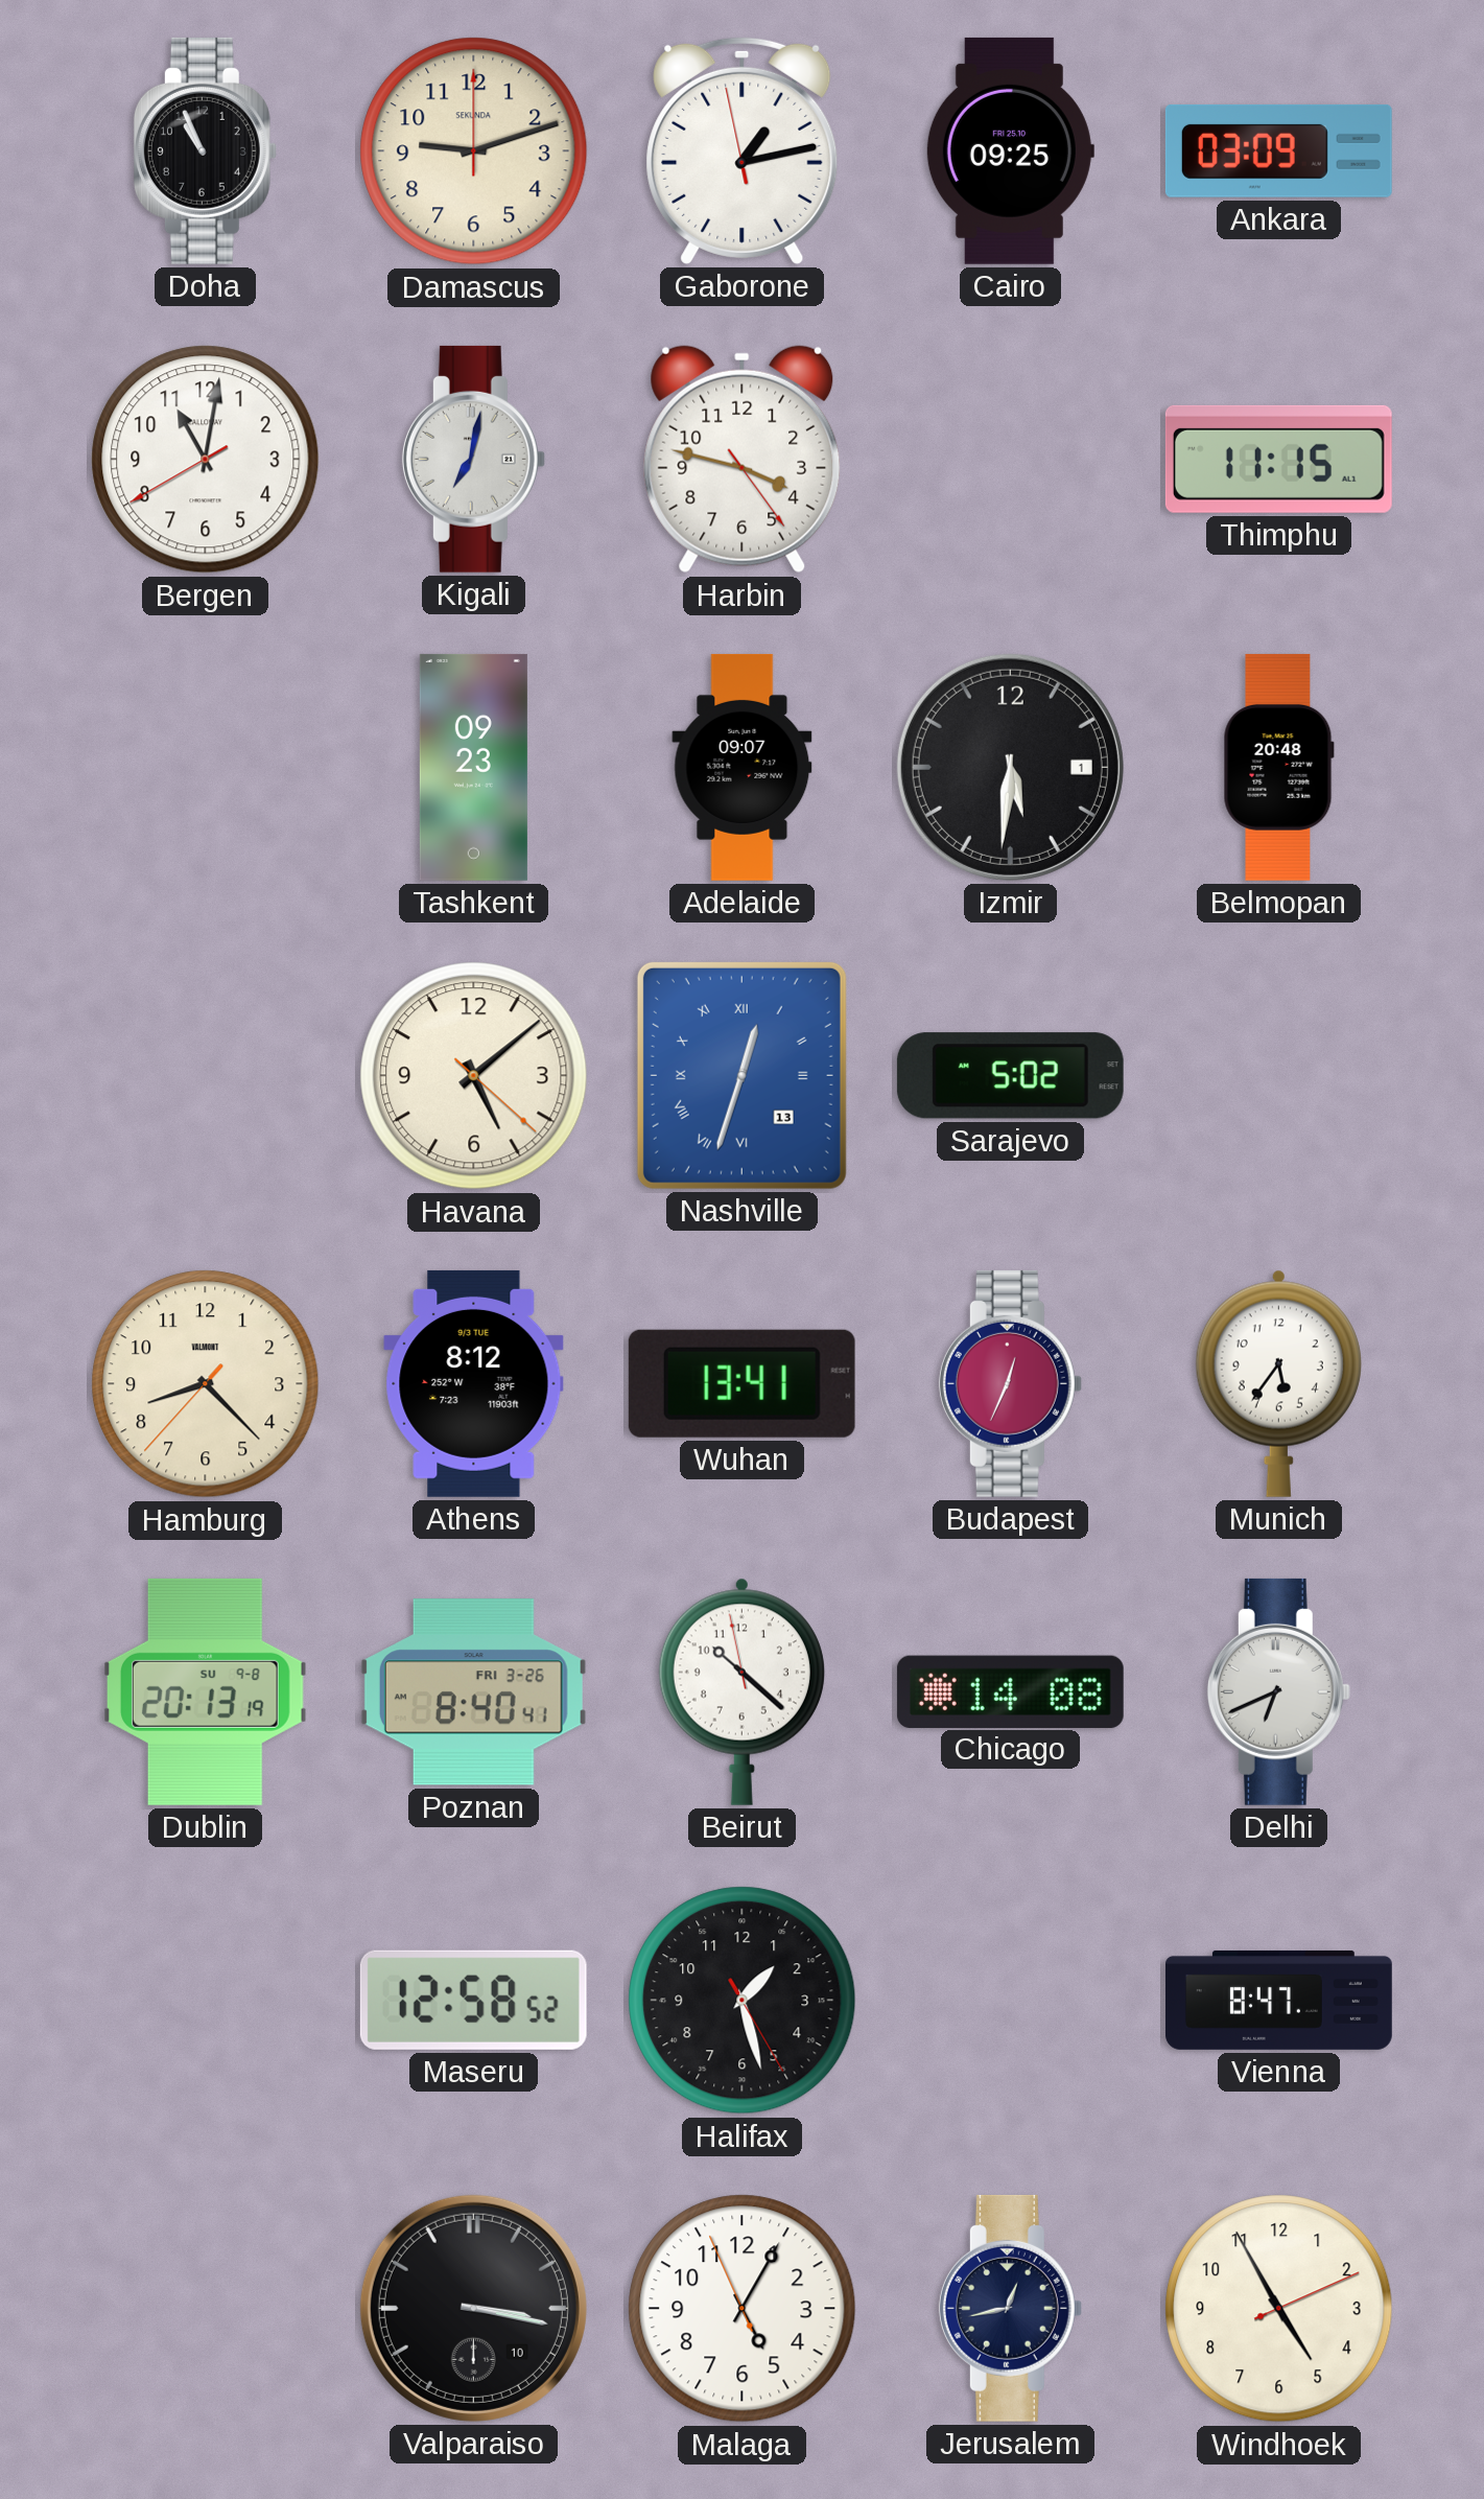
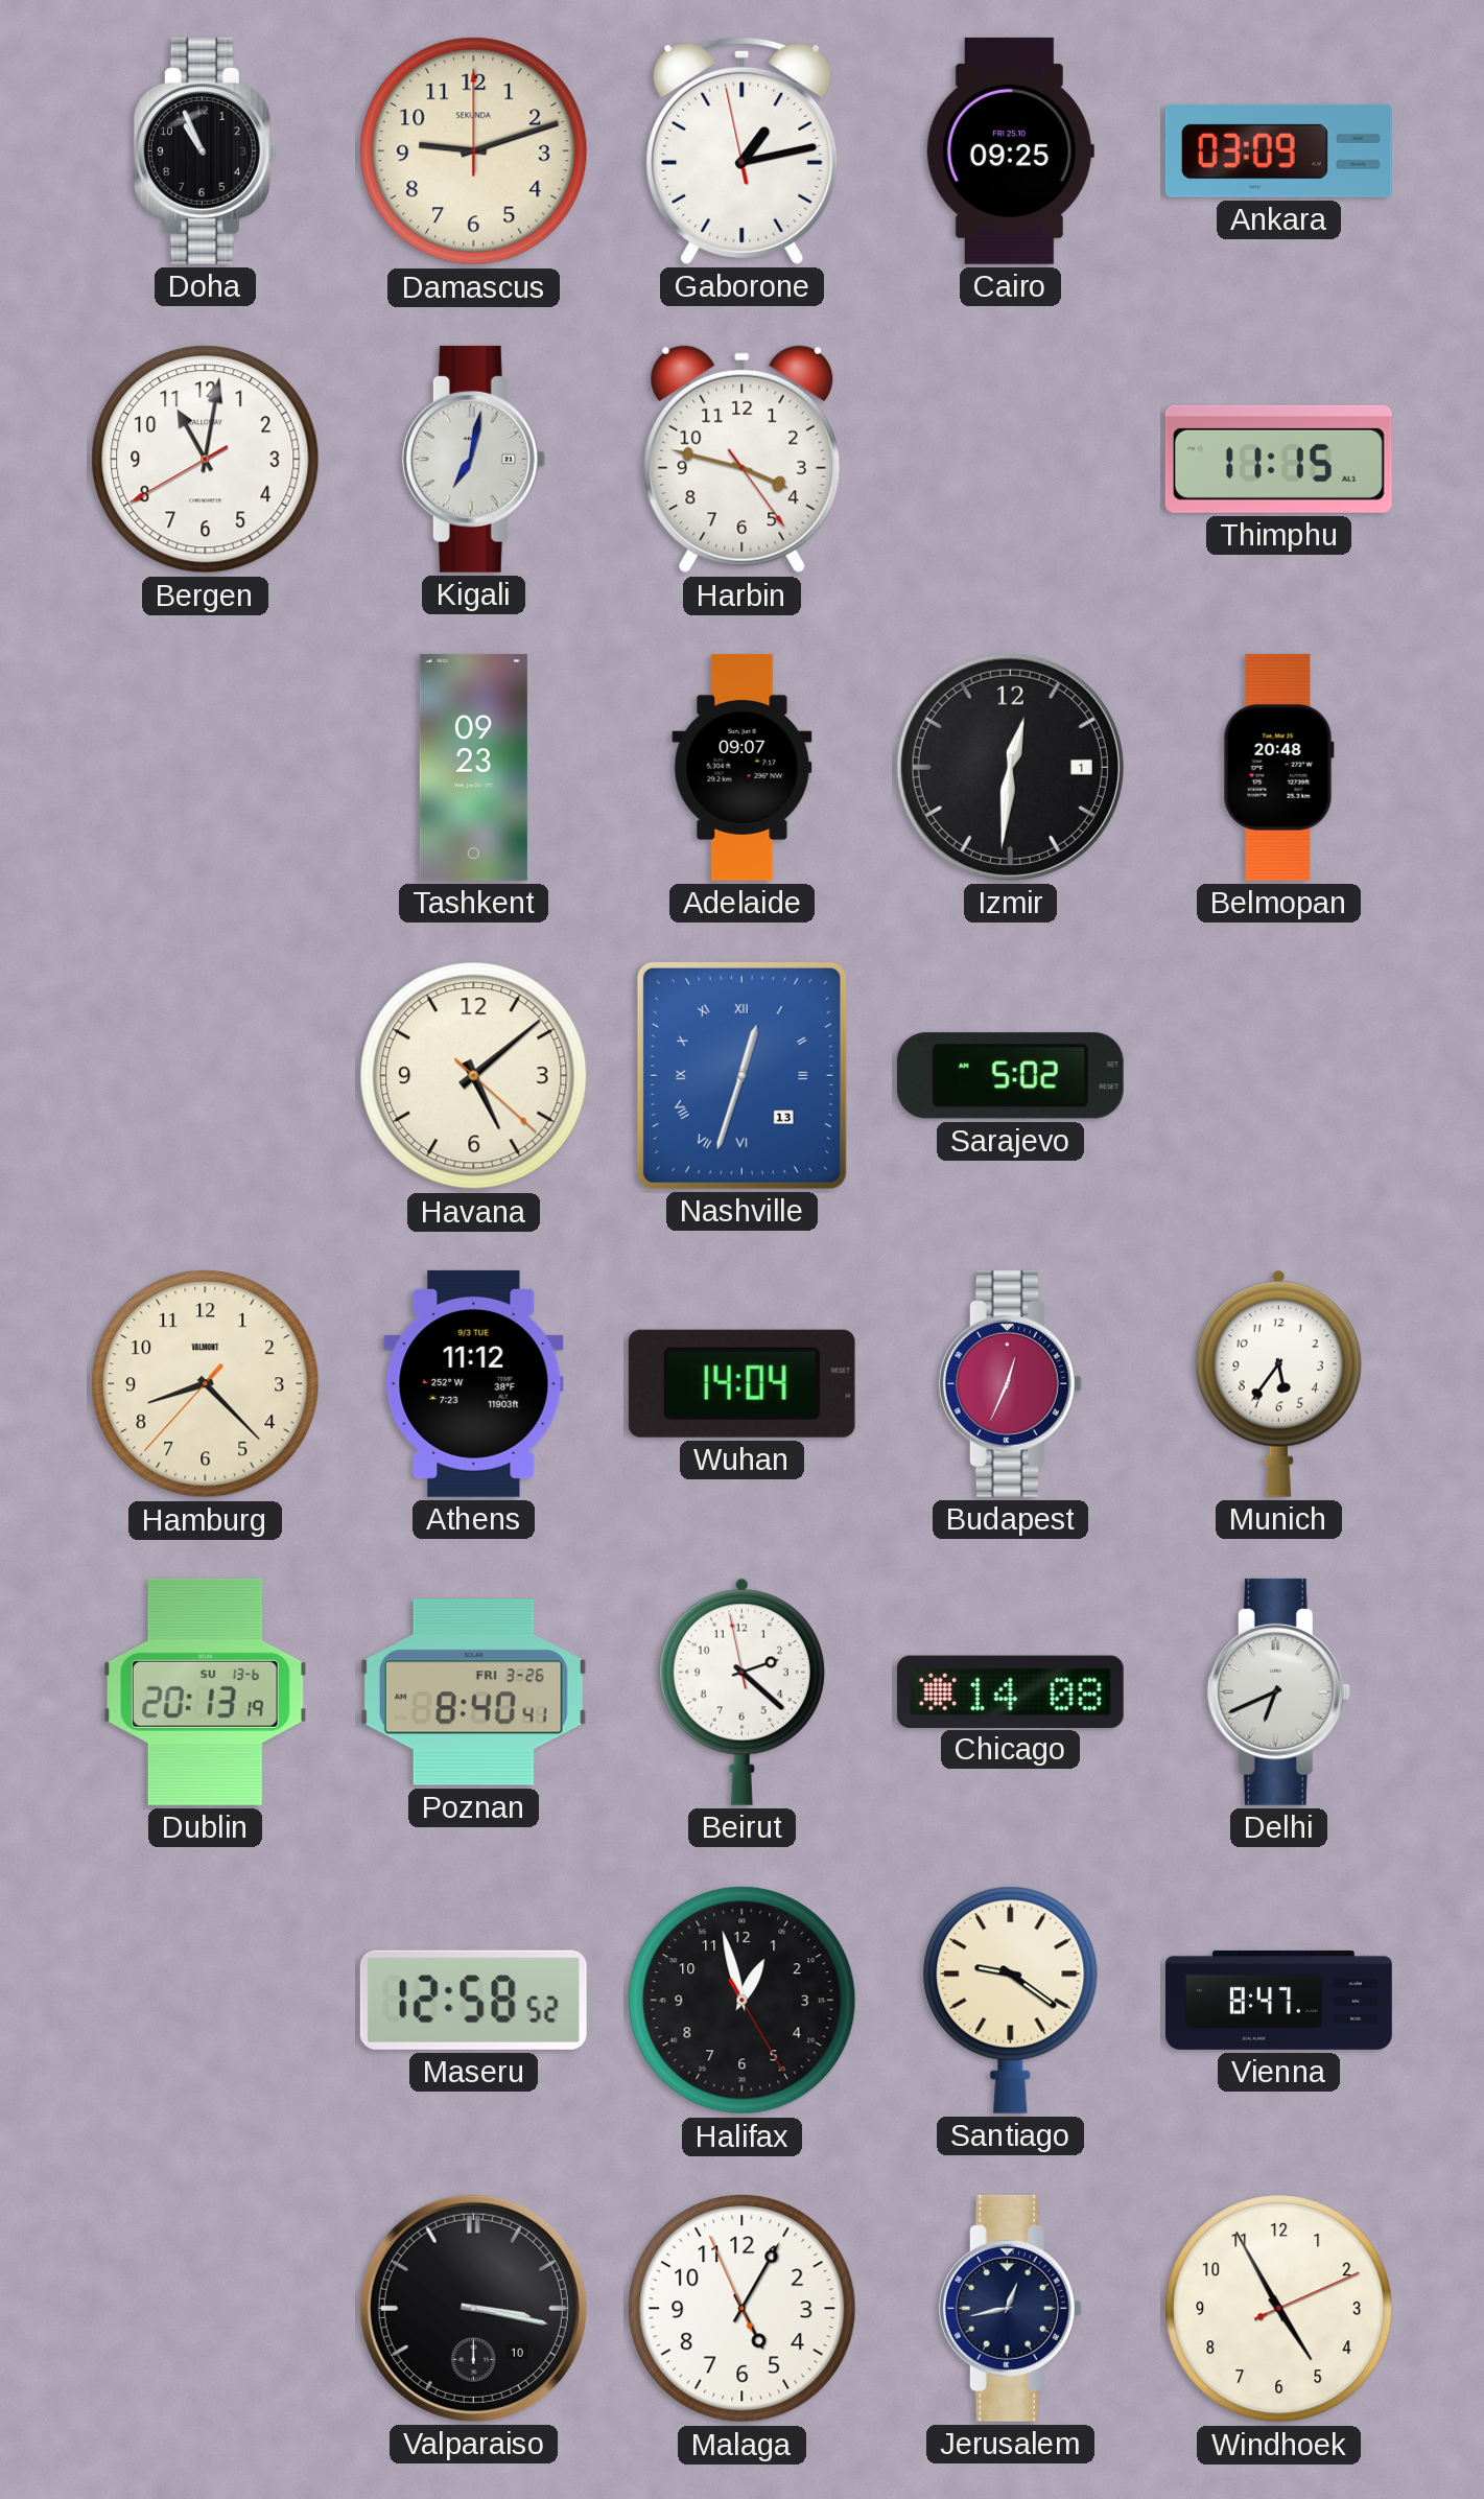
Izmir: 5:31 -> 12:31 (1010, 767)
Athens: 8:12 -> 11:12 (474, 1383)
Wuhan: 13:41 -> 14:04 (741, 1383)
Dublin date: SU 9-8 -> SU 13-6 (205, 1691)
Beirut: 10:21 -> 2:21 (741, 1691)
Halifax: 1:27 -> 12:57 (743, 2001)
Santiago: none -> 9:21 (1011, 2000)
